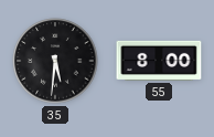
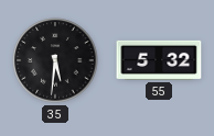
55: 8:00 -> 5:32 (159, 60)
